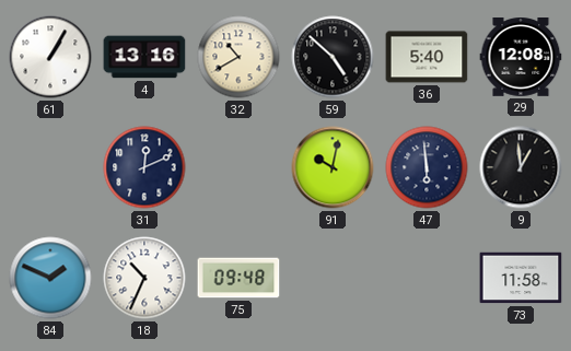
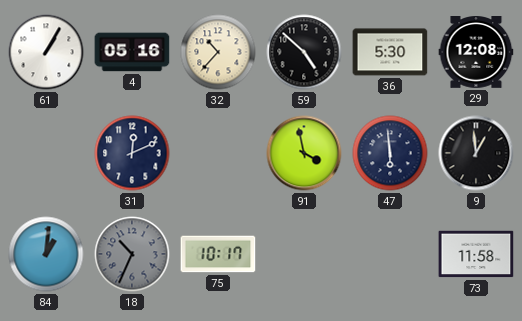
4: 13:16 -> 05:16 (132, 52)
32: 10:40 -> 10:37 (218, 52)
36: 5:40 -> 5:30 (390, 52)
91: 10:02 -> 3:58 (304, 153)
84: 1:49 -> 1:01 (46, 254)
18 dial: white -> grey (132, 254)
75: 09:48 -> 10:17 (218, 254)
